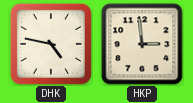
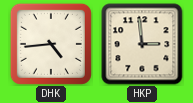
DHK: 4:47 -> 4:44 (51, 44)
